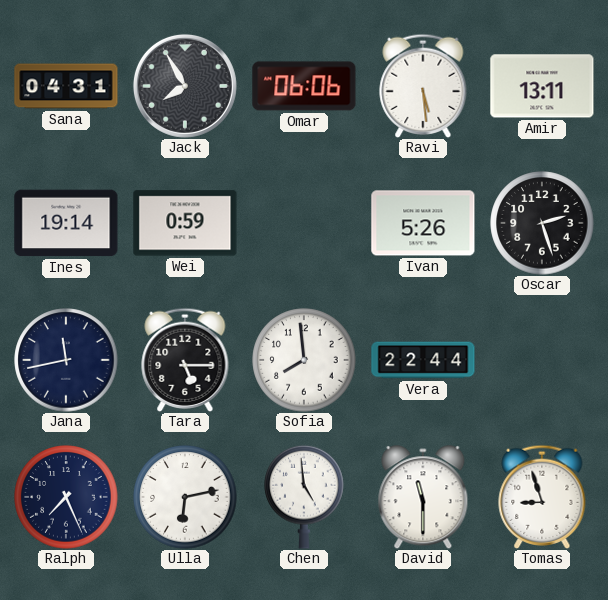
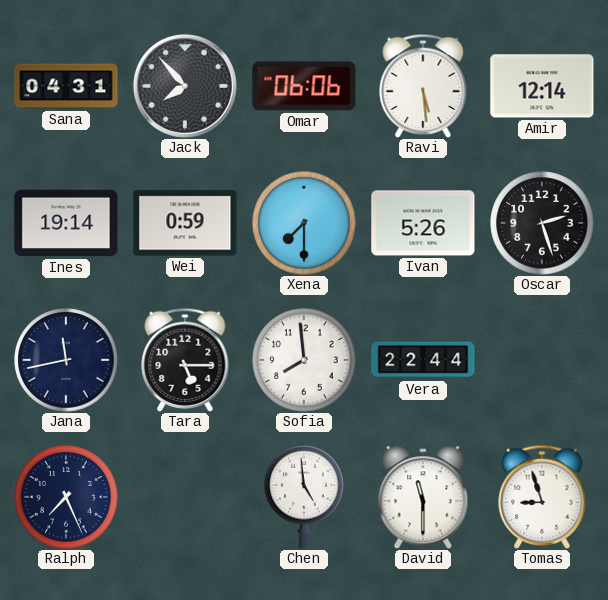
Jack: 7:55 -> 7:53 (185, 86)
Amir: 13:11 -> 12:14 (542, 86)
Xena: none -> 7:30 (304, 223)
Ulla: 6:13 -> none (185, 497)
